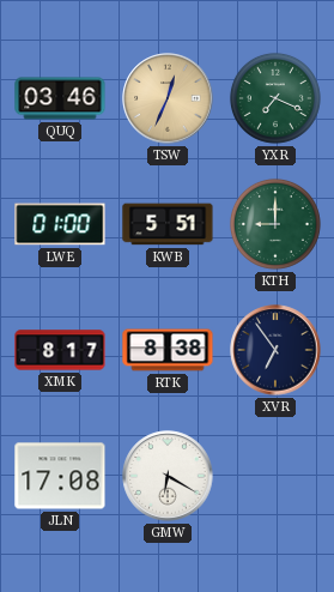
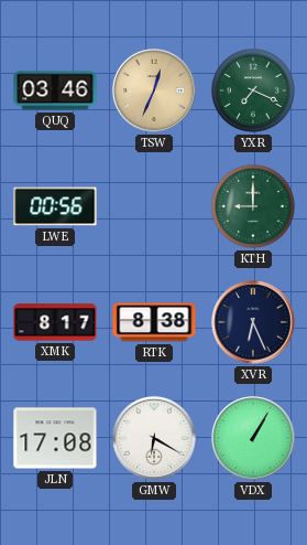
LWE: 01:00 -> 00:56 (55, 206)
KWB: 5:51 -> none (168, 224)
XVR: 6:54 -> 6:26 (253, 322)
VDX: none -> 1:05 (253, 438)
